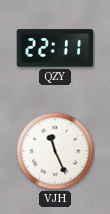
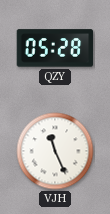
QZY: 22:11 -> 05:28 (55, 48)
